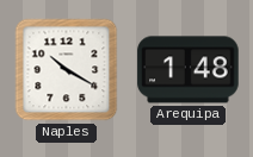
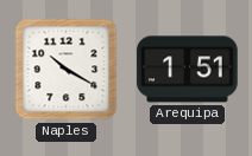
Arequipa: 1:48 -> 1:51 (188, 70)
